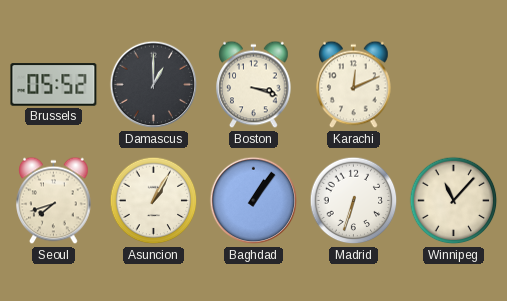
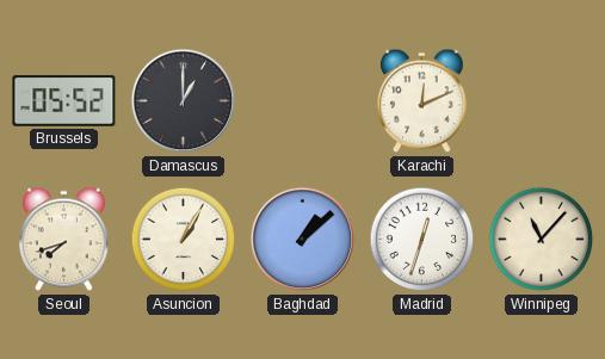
Boston: 3:18 -> none (254, 85)
Baghdad: 1:06 -> 1:08 (303, 240)
Madrid: 6:33 -> 12:33 (422, 240)
